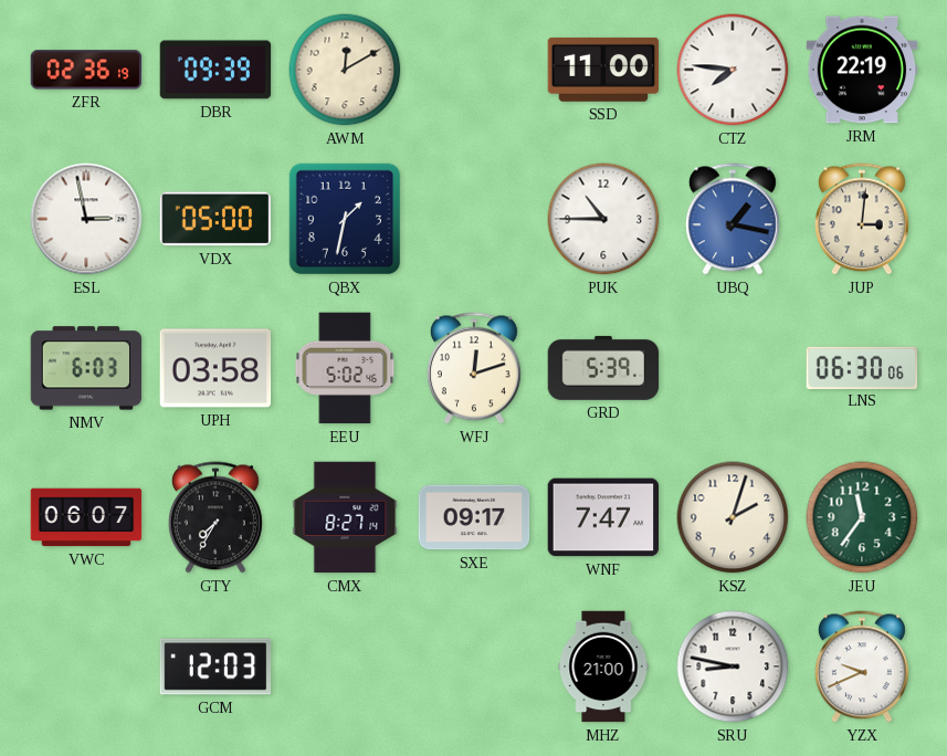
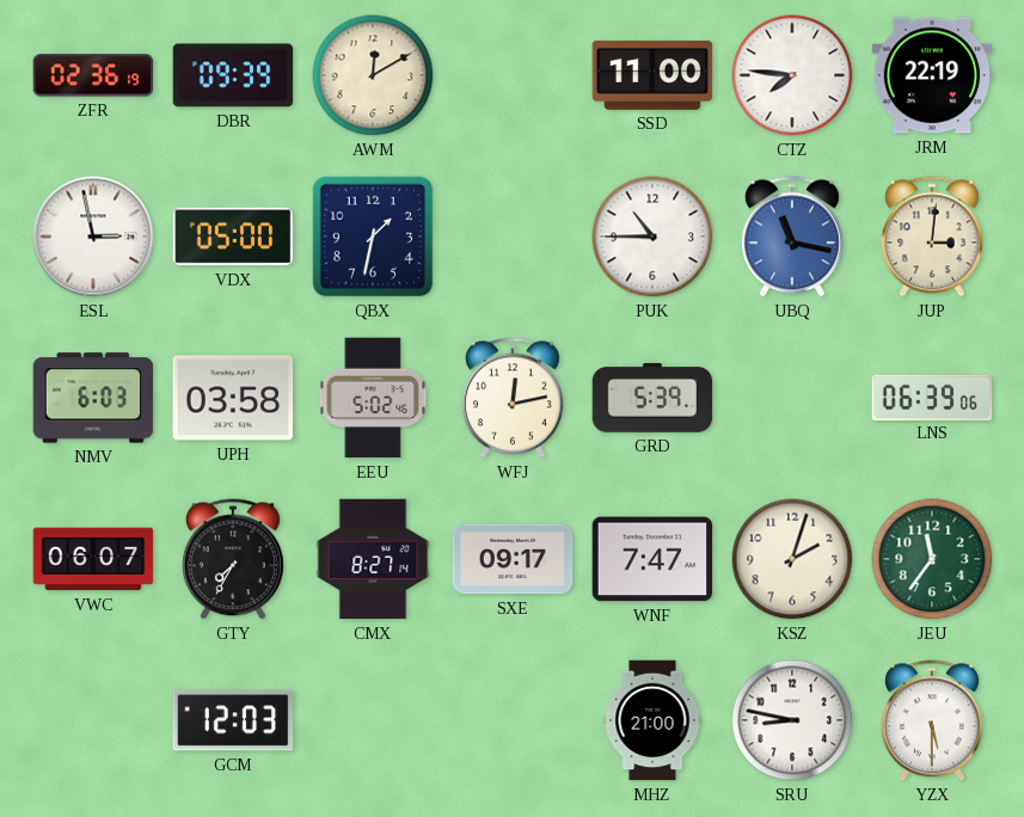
UBQ: 1:17 -> 11:17 (792, 236)
WFJ: 12:12 -> 12:13 (513, 398)
LNS: 06:30 -> 06:39 (932, 397)
YZX: 9:41 -> 5:30 (932, 720)
